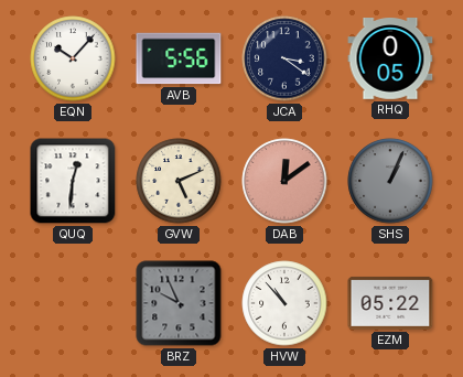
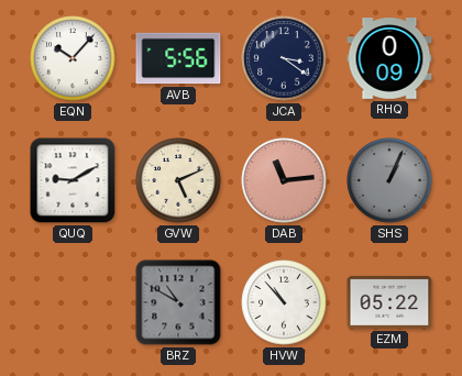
RHQ: 0:05 -> 0:09 (389, 59)
QUQ: 12:31 -> 9:10 (73, 180)
DAB: 12:09 -> 11:14 (284, 180)
BRZ: 9:56 -> 10:50 (178, 302)
